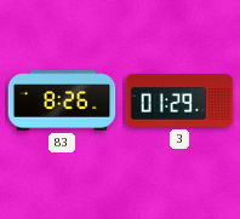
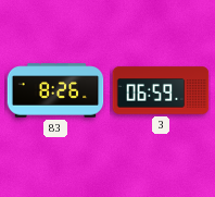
3: 01:29 -> 06:59 (161, 90)
